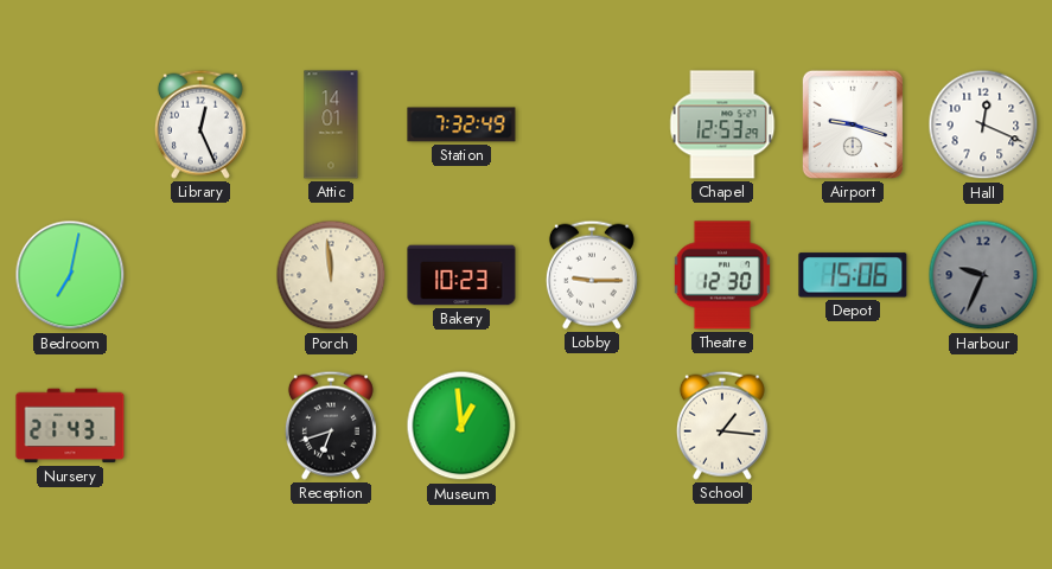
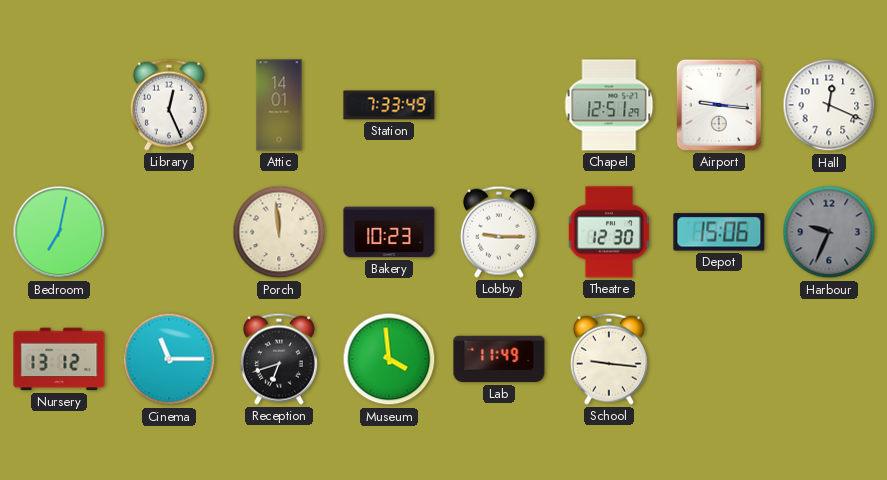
Station: 7:32 -> 7:33 (389, 105)
Chapel: 12:53 -> 12:51 (609, 105)
Airport: 9:18 -> 9:16 (719, 105)
Nursery: 21:43 -> 13:12 (59, 359)
Cinema: none -> 11:15 (169, 359)
Museum: 12:59 -> 3:59 (389, 359)
Lab: none -> 11:49 (499, 359)
School: 1:16 -> 9:16 (609, 359)
